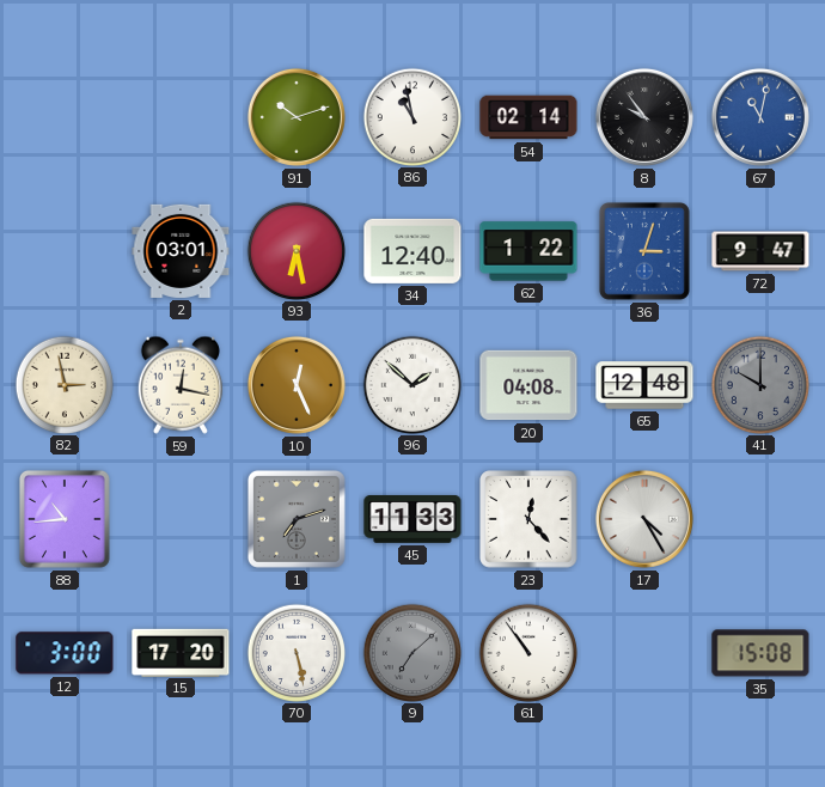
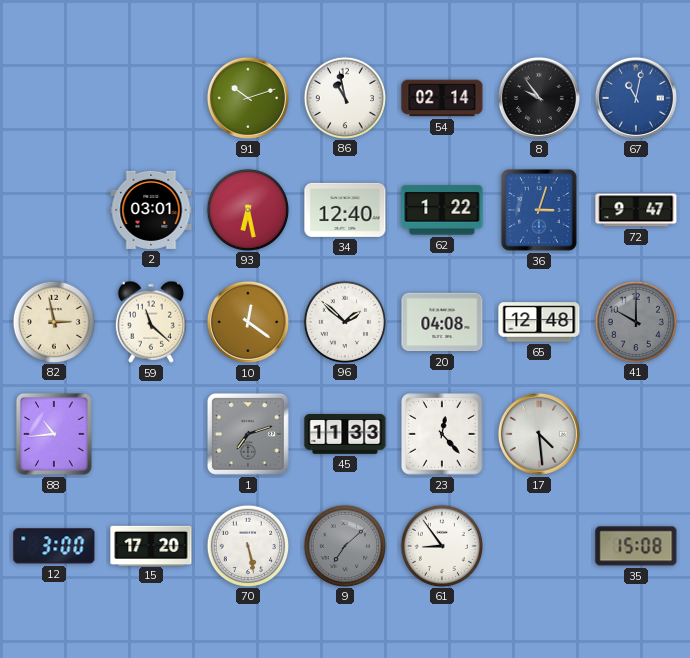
59: 12:17 -> 11:22 (151, 322)
10: 12:26 -> 12:21 (248, 322)
17: 4:25 -> 4:29 (539, 434)
61: 10:54 -> 8:54 (441, 545)
